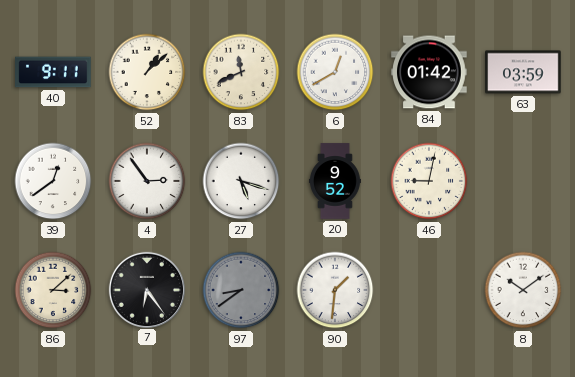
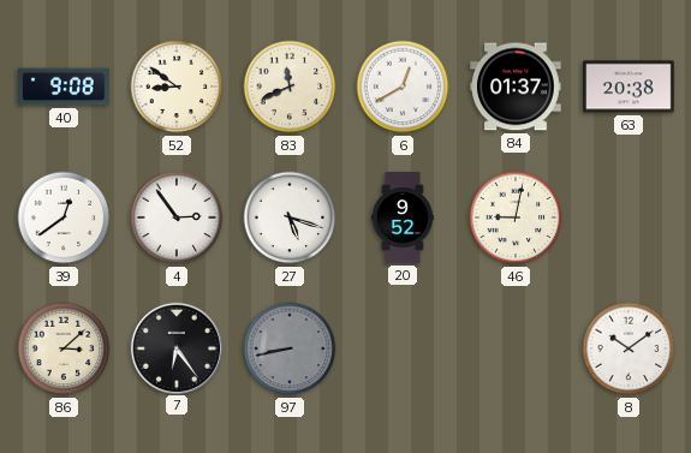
40: 9:11 -> 9:08 (64, 87)
52: 1:08 -> 8:51 (177, 87)
84: 01:42 -> 01:37 (516, 87)
63: 03:59 -> 20:38 (629, 87)
97: 8:39 -> 8:43 (290, 348)
90: 1:31 -> none (335, 290)
